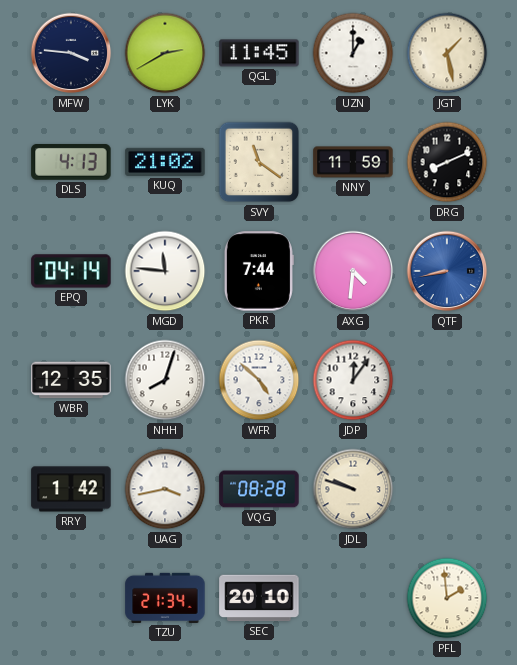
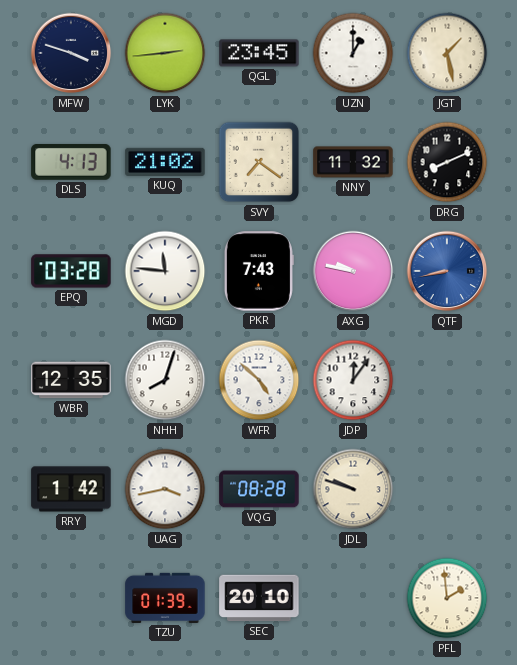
MFW: 3:46 -> 3:48 (71, 53)
LYK: 2:40 -> 2:44 (165, 53)
QGL: 11:45 -> 23:45 (259, 53)
SVY: 11:21 -> 7:21 (259, 162)
NNY: 11:59 -> 11:32 (353, 162)
EPQ: 04:14 -> 03:28 (71, 271)
PKR: 7:44 -> 7:43 (259, 271)
AXG: 4:31 -> 9:47 (353, 271)
TZU: 21:34 -> 01:39 (165, 598)
